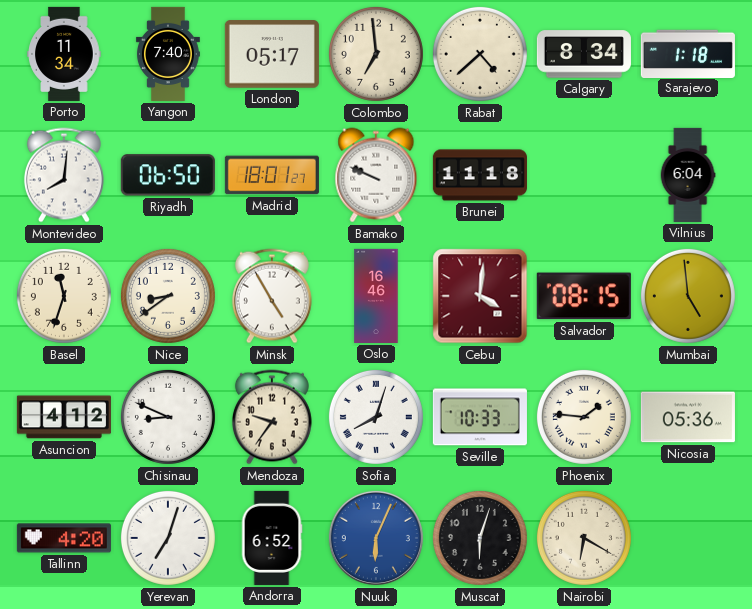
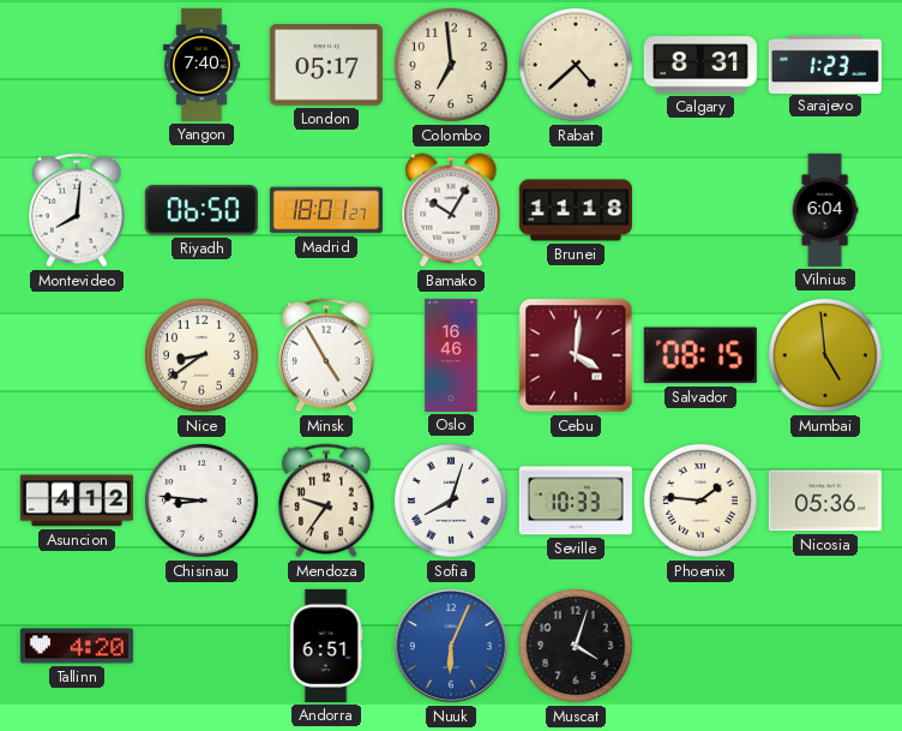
Porto: 11:34 -> none (64, 54)
Calgary: 8:34 -> 8:31 (700, 65)
Sarajevo: 1:18 -> 1:23 (825, 64)
Bamako: 9:49 -> 10:05 (451, 210)
Basel: 11:33 -> none (64, 296)
Chisinau: 8:49 -> 8:46 (202, 501)
Yerevan: 7:03 -> none (168, 538)
Andorra: 6:52 -> 6:51 (326, 646)
Muscat: 6:03 -> 4:03 (576, 646)
Nairobi: 6:20 -> none (584, 538)
